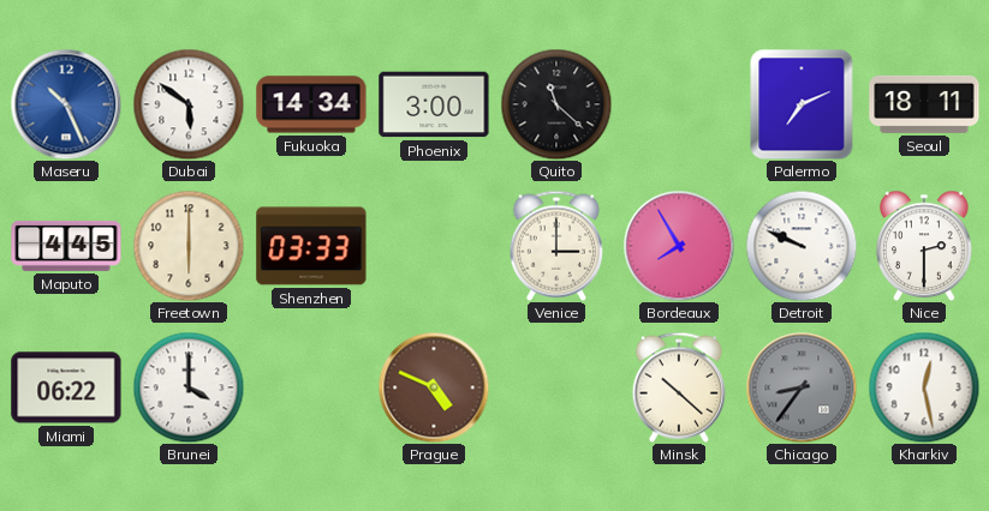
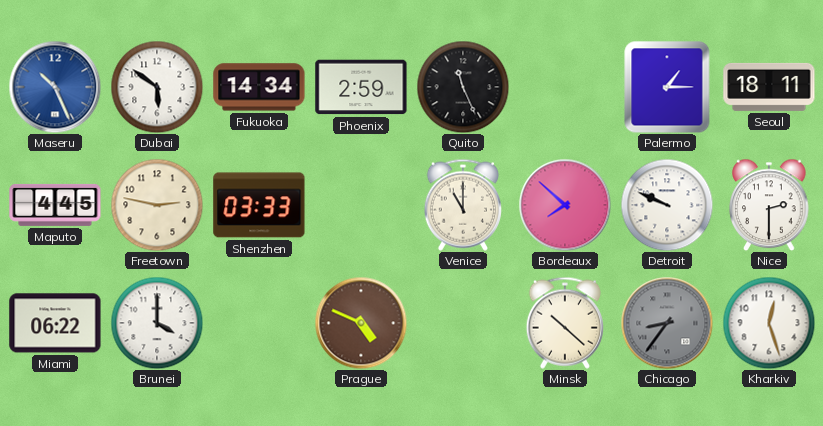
Phoenix: 3:00 -> 2:59 (361, 87)
Quito: 11:22 -> 11:26 (463, 87)
Palermo: 7:11 -> 1:15 (667, 87)
Freetown: 6:00 -> 2:47 (157, 205)
Venice: 3:00 -> 11:00 (463, 205)
Bordeaux: 7:55 -> 7:52 (565, 205)
Kharkiv: 12:28 -> 12:27 (769, 323)
